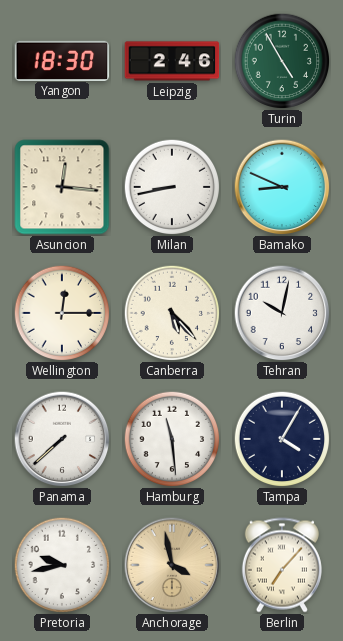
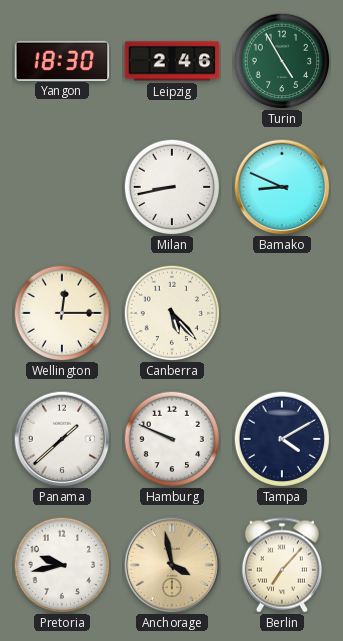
Asuncion: 12:16 -> none (62, 187)
Tehran: 10:02 -> none (282, 313)
Panama: 7:38 -> 1:38 (62, 439)
Hamburg: 11:29 -> 9:49 (172, 439)
Tampa: 4:05 -> 4:10 (282, 439)
